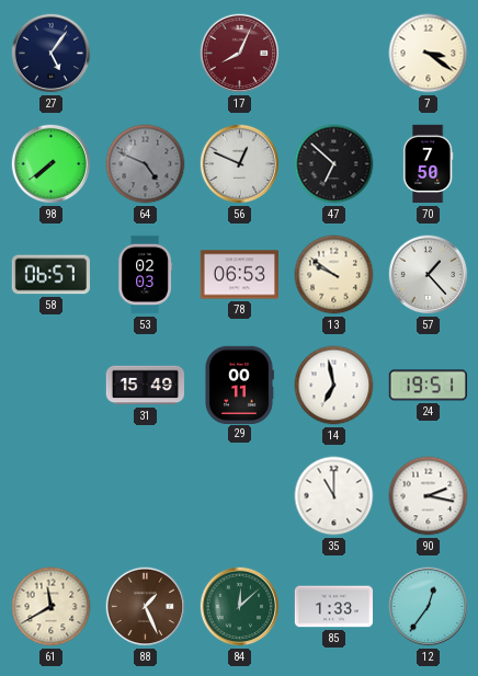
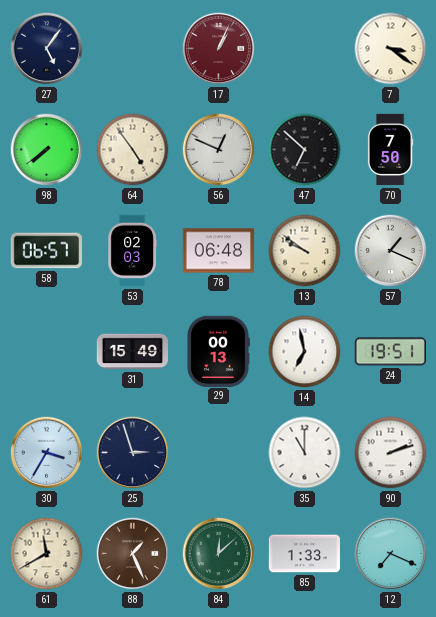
17: 8:04 -> 1:04 (219, 49)
64: 4:49 -> 4:54 (133, 150)
64 dial: grey -> cream (133, 150)
78: 06:53 -> 06:48 (218, 251)
57: 1:23 -> 1:19 (391, 251)
29: 00:11 -> 00:13 (218, 351)
30: none -> 3:35 (47, 453)
25: none -> 2:57 (133, 453)
90: 2:17 -> 2:12 (391, 453)
12: 12:36 -> 7:19 (391, 554)
